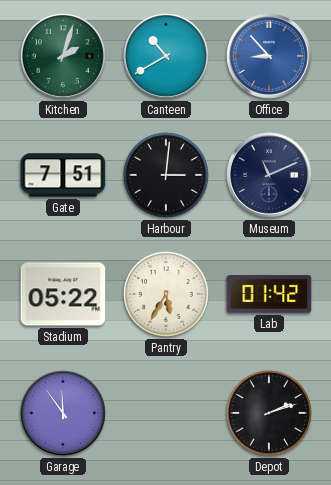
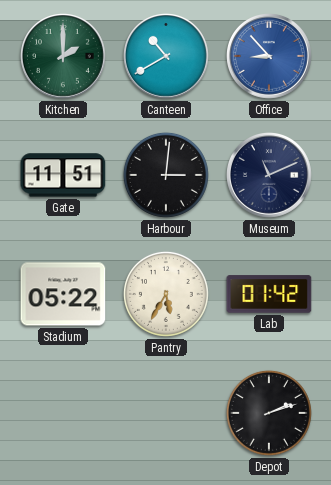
Kitchen: 2:03 -> 2:00 (64, 57)
Gate: 7:51 -> 11:51 (63, 175)
Garage: 11:54 -> none (64, 414)
